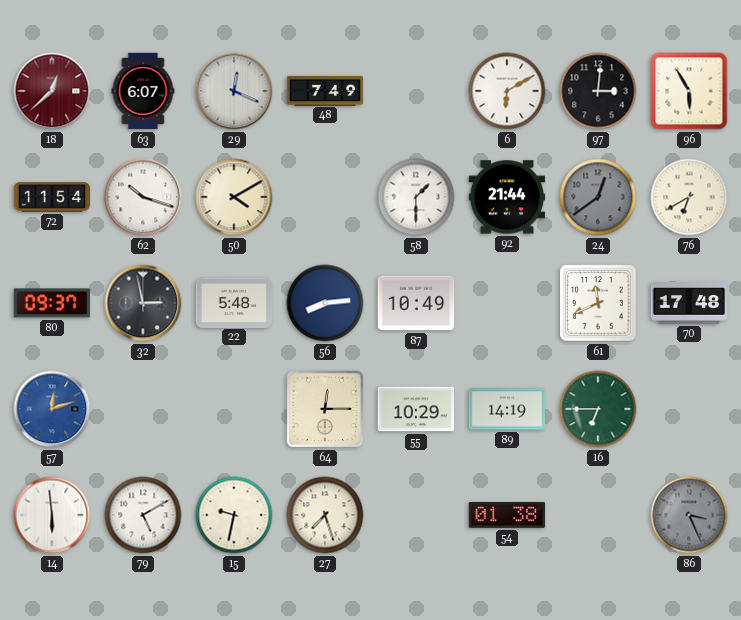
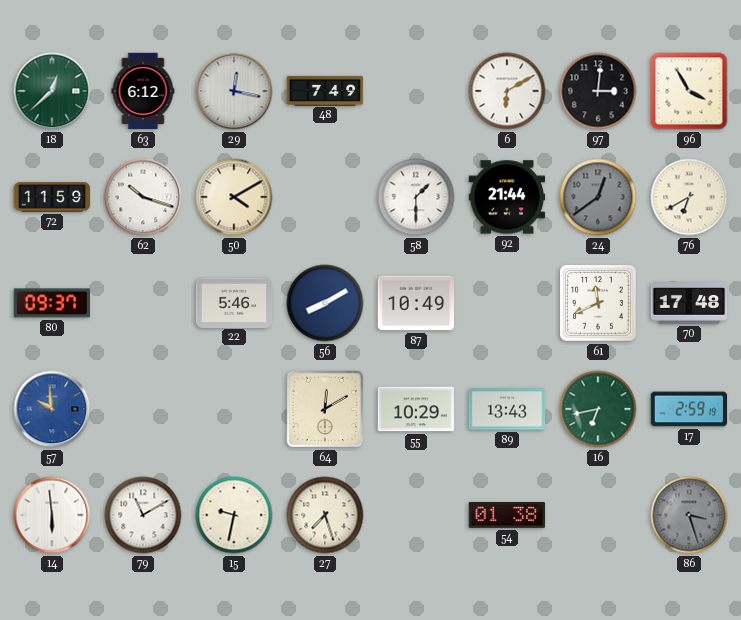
18 dial: burgundy -> green (52, 91)
63: 6:07 -> 6:12 (143, 91)
29: 12:19 -> 12:17 (234, 91)
96: 5:55 -> 3:55 (689, 91)
72: 11:54 -> 11:59 (52, 197)
32: 2:58 -> none (143, 303)
22: 5:48 -> 5:46 (234, 302)
56: 8:14 -> 8:10 (325, 303)
57: 12:12 -> 9:59 (52, 409)
64: 12:15 -> 12:10 (325, 409)
89: 14:19 -> 13:43 (507, 409)
16: 6:45 -> 6:43 (598, 409)
17: none -> 2:59 (689, 409)
79: 5:10 -> 11:10 (143, 515)
86: 3:26 -> 3:27 (689, 515)
